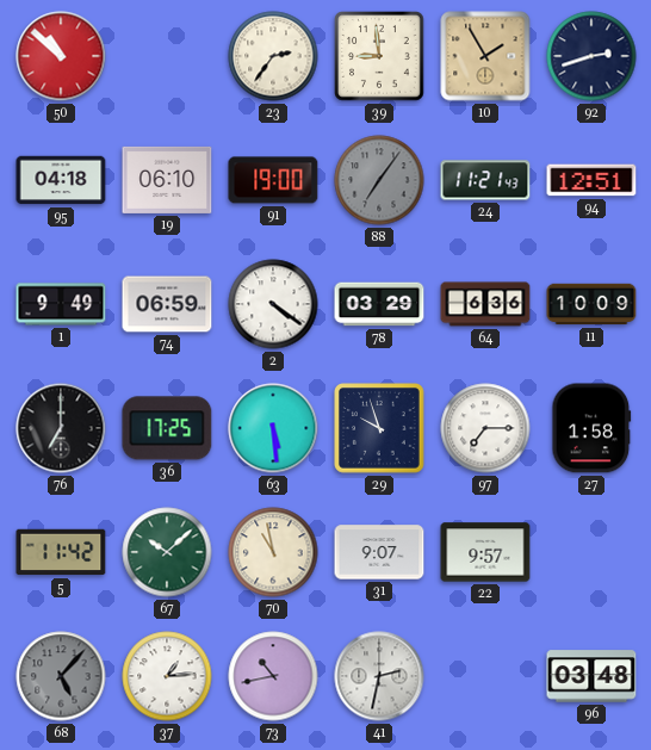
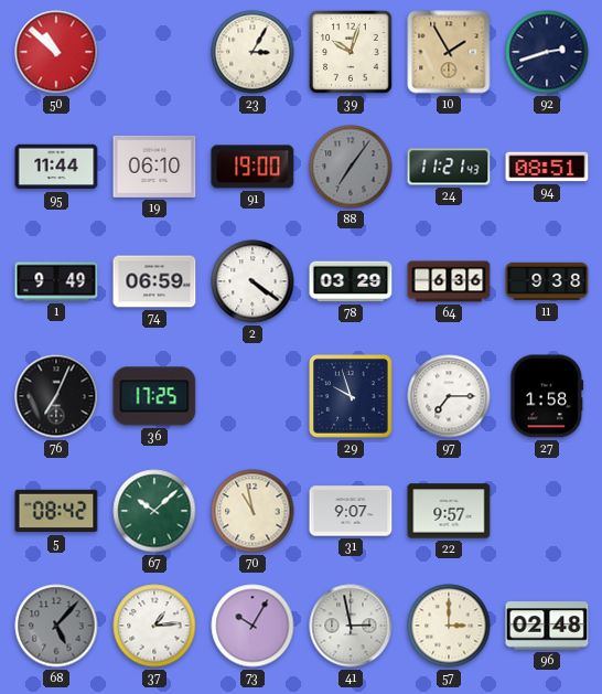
23: 2:36 -> 3:05 (252, 52)
39: 8:59 -> 10:03 (351, 52)
95: 04:18 -> 11:44 (56, 167)
94: 12:51 -> 08:51 (547, 167)
11: 10:09 -> 9:38 (547, 281)
76: 7:00 -> 7:04 (56, 396)
63: 5:29 -> none (273, 428)
5: 11:42 -> 08:42 (56, 511)
73: 10:43 -> 10:05 (252, 626)
41: 2:32 -> 2:58 (351, 626)
57: none -> 3:00 (449, 626)
96: 03:48 -> 02:48 (547, 626)
